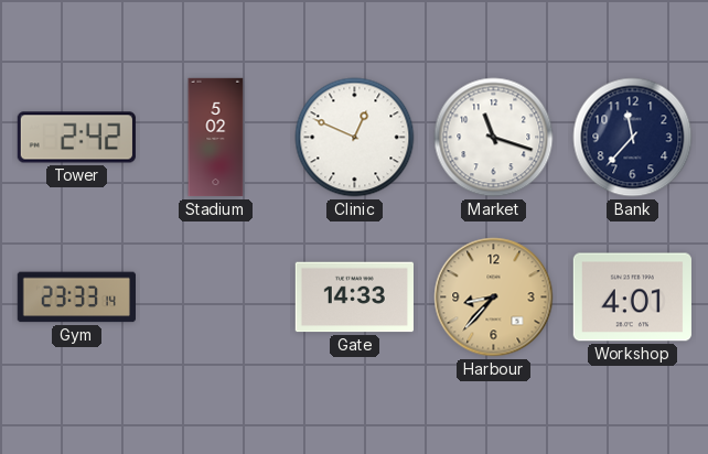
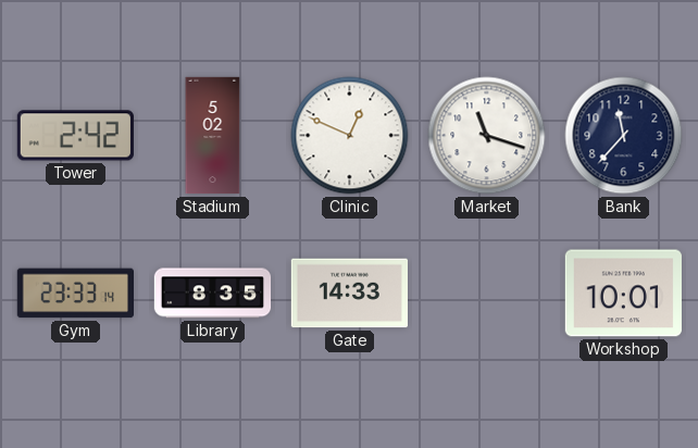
Library: none -> 8:35 (213, 294)
Harbour: 8:37 -> none (494, 298)
Workshop: 4:01 -> 10:01 (623, 294)
